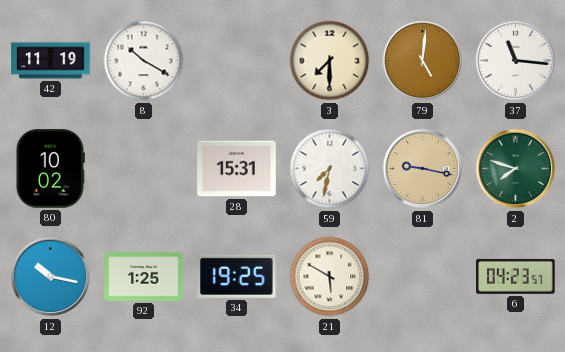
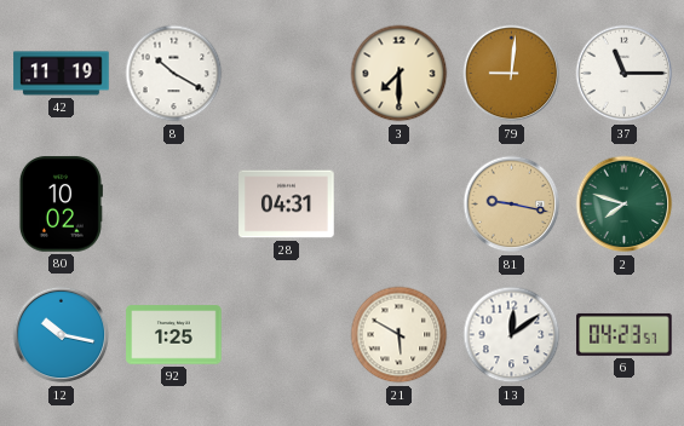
79: 5:01 -> 9:01 (512, 74)
37: 11:16 -> 11:15 (625, 74)
28: 15:31 -> 04:31 (287, 205)
59: 7:32 -> none (330, 169)
34: 19:25 -> none (237, 276)
13: none -> 12:09 (512, 335)
